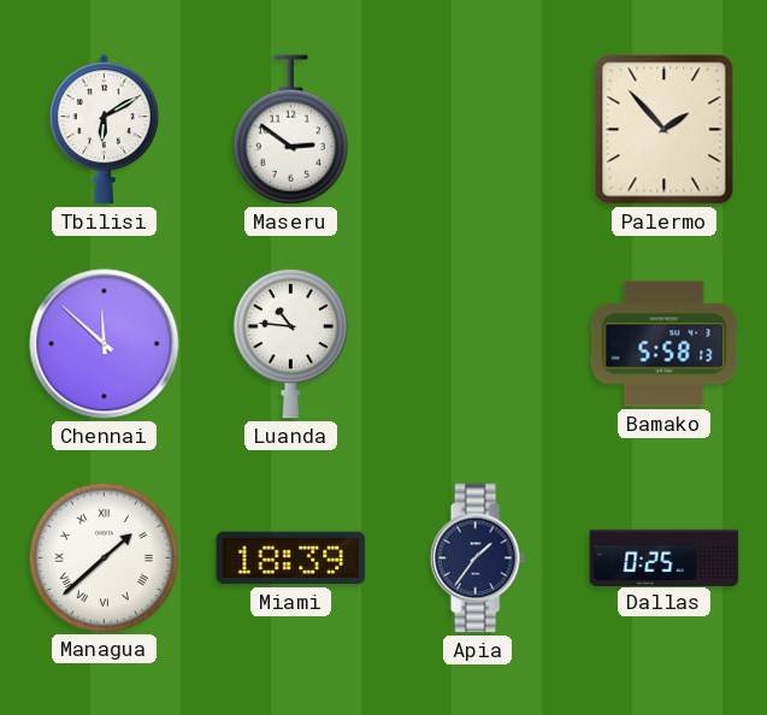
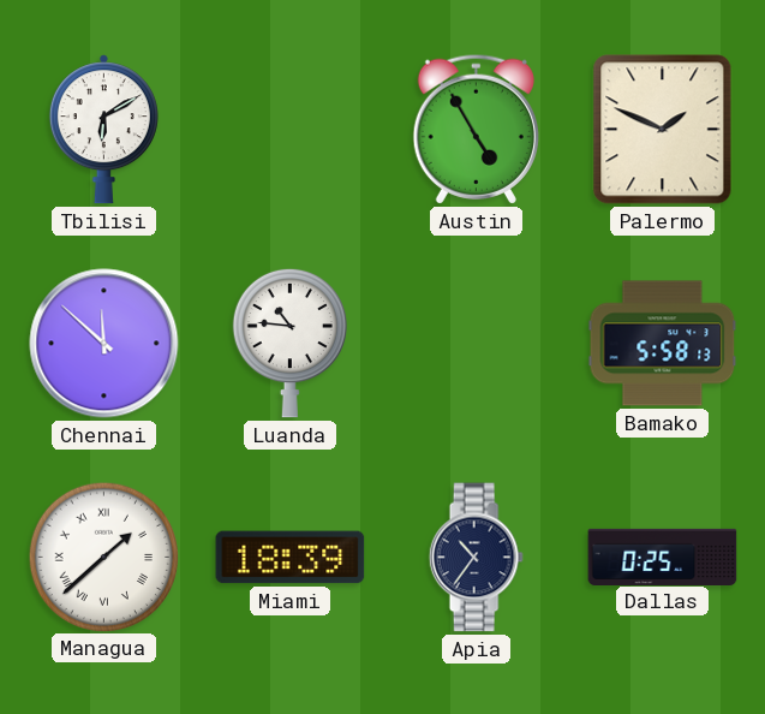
Maseru: 2:51 -> none (290, 130)
Austin: none -> 4:55 (476, 129)
Palermo: 1:53 -> 1:49 (663, 130)
Apia: 1:36 -> 10:36 (476, 558)
